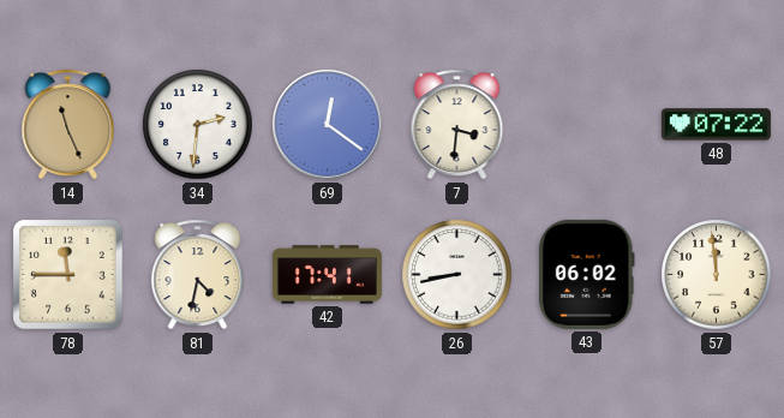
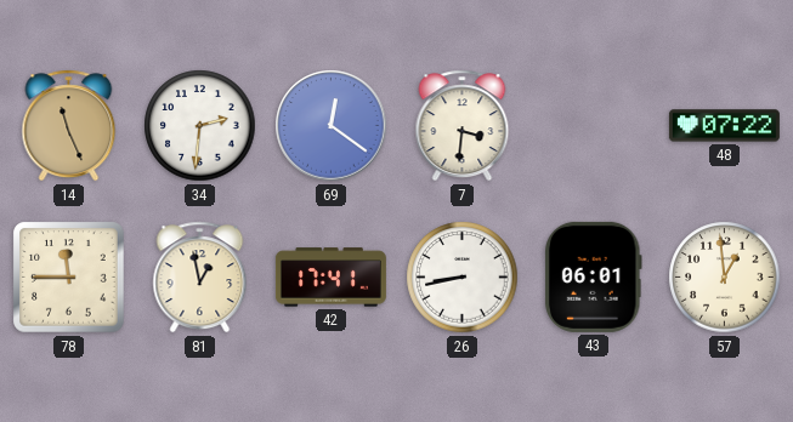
81: 4:32 -> 12:58 (200, 278)
43: 06:02 -> 06:01 (593, 276)
57: 11:59 -> 12:59 (725, 278)
